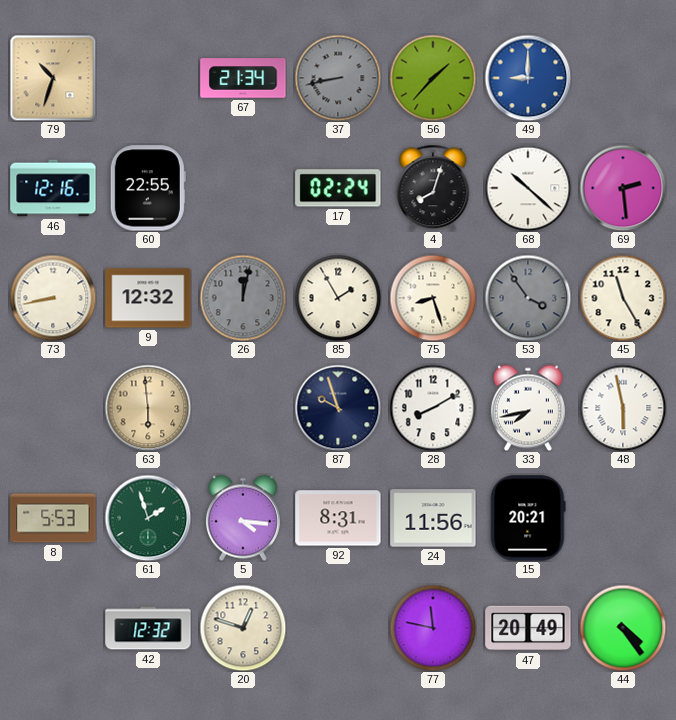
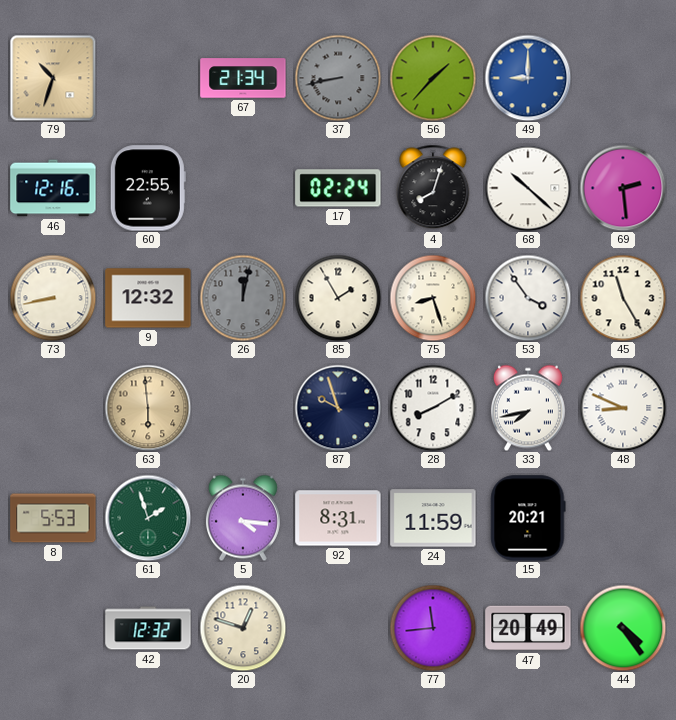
53 dial: grey -> white (528, 298)
48: 5:58 -> 8:49 (623, 408)
24: 11:56 -> 11:59 (433, 518)
77: 11:47 -> 11:44 (433, 628)
